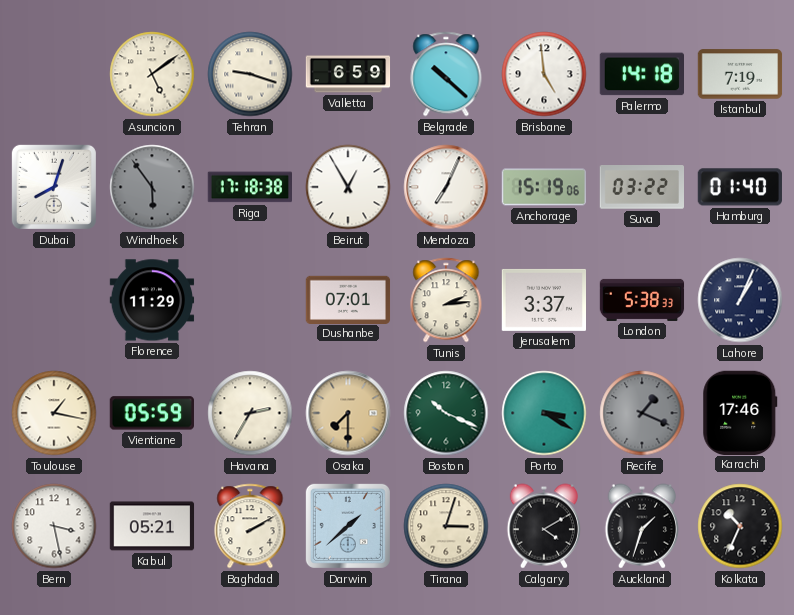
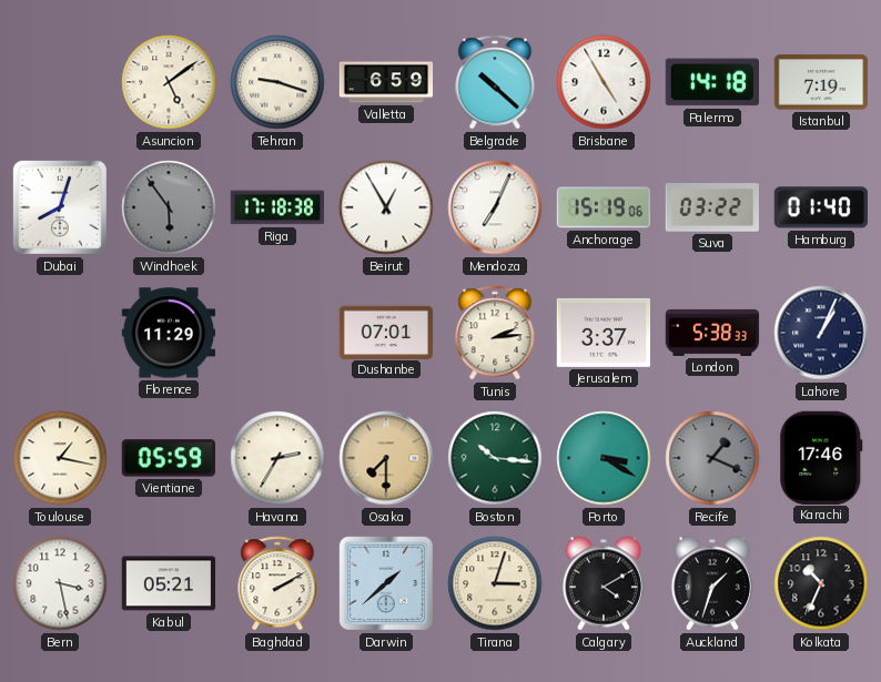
Brisbane: 4:59 -> 4:55 (604, 82)
Boston: 10:19 -> 10:16 (495, 458)
